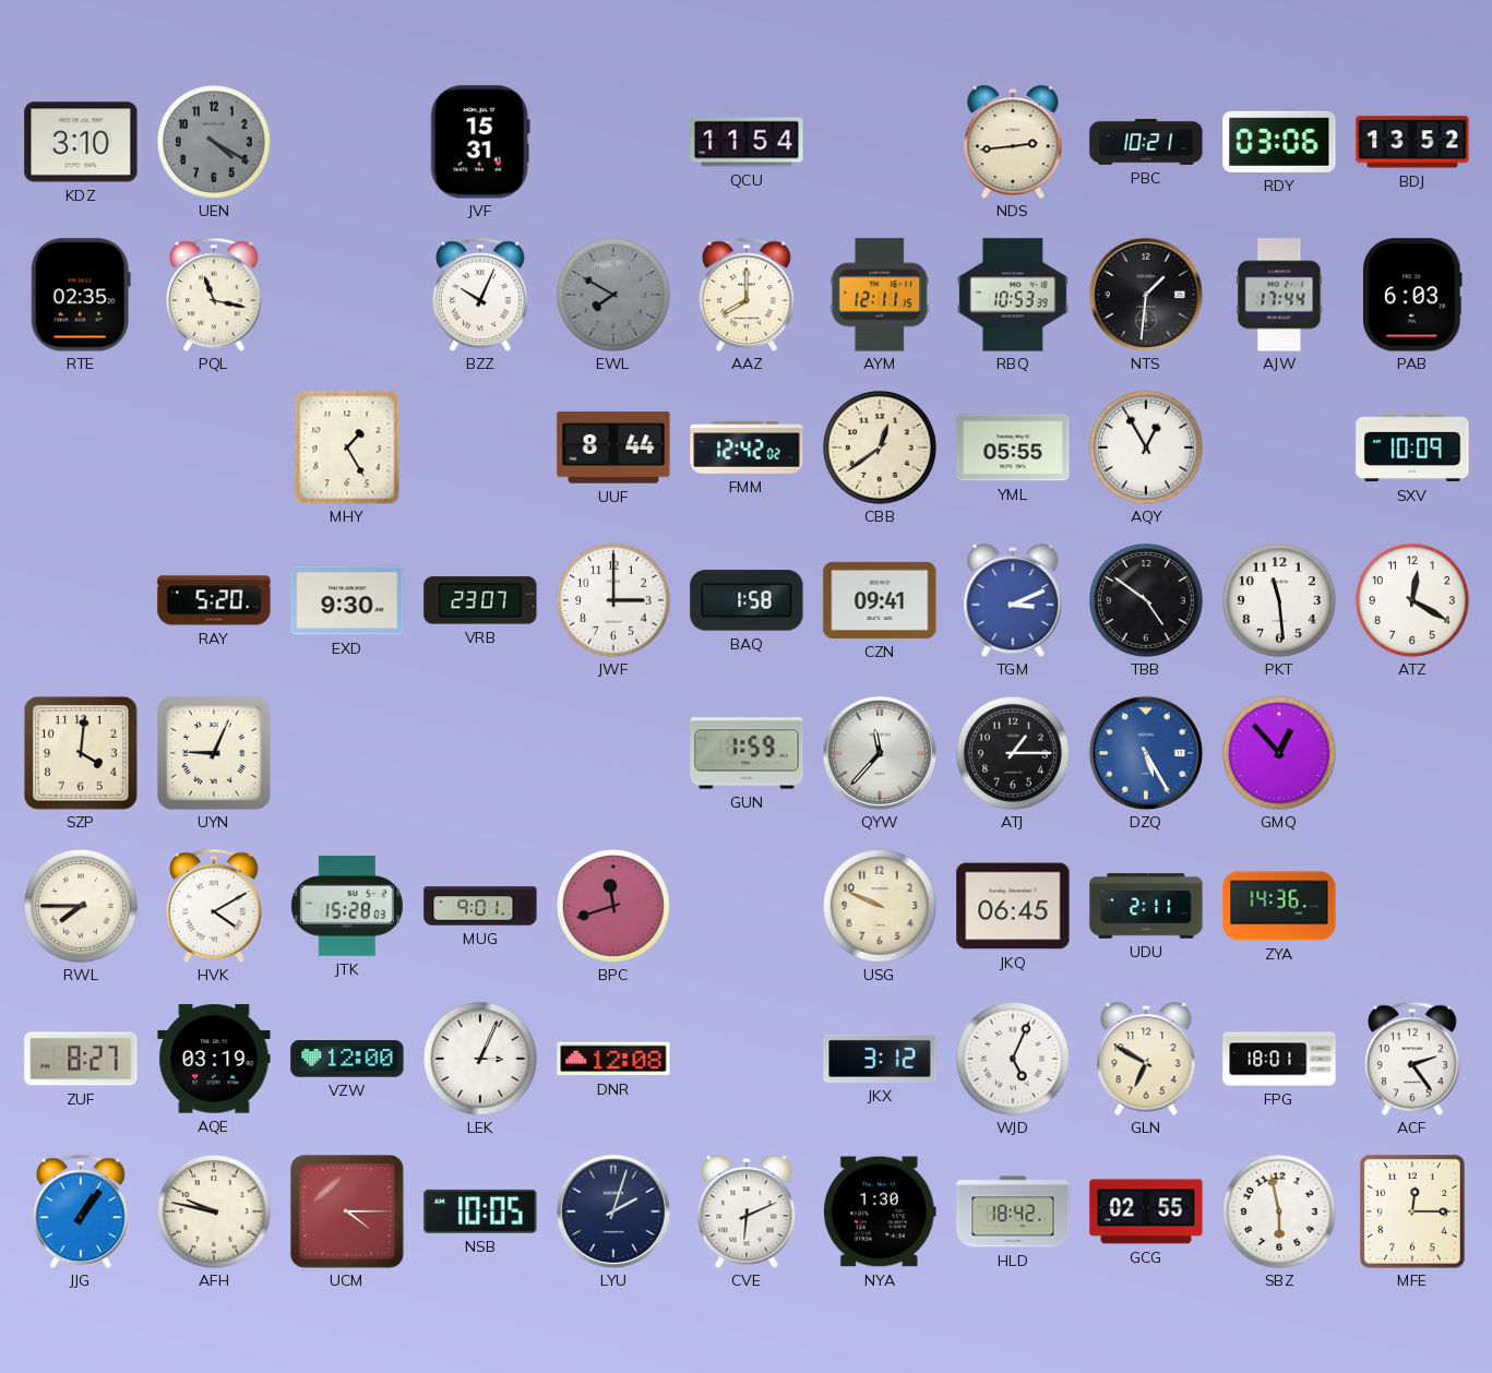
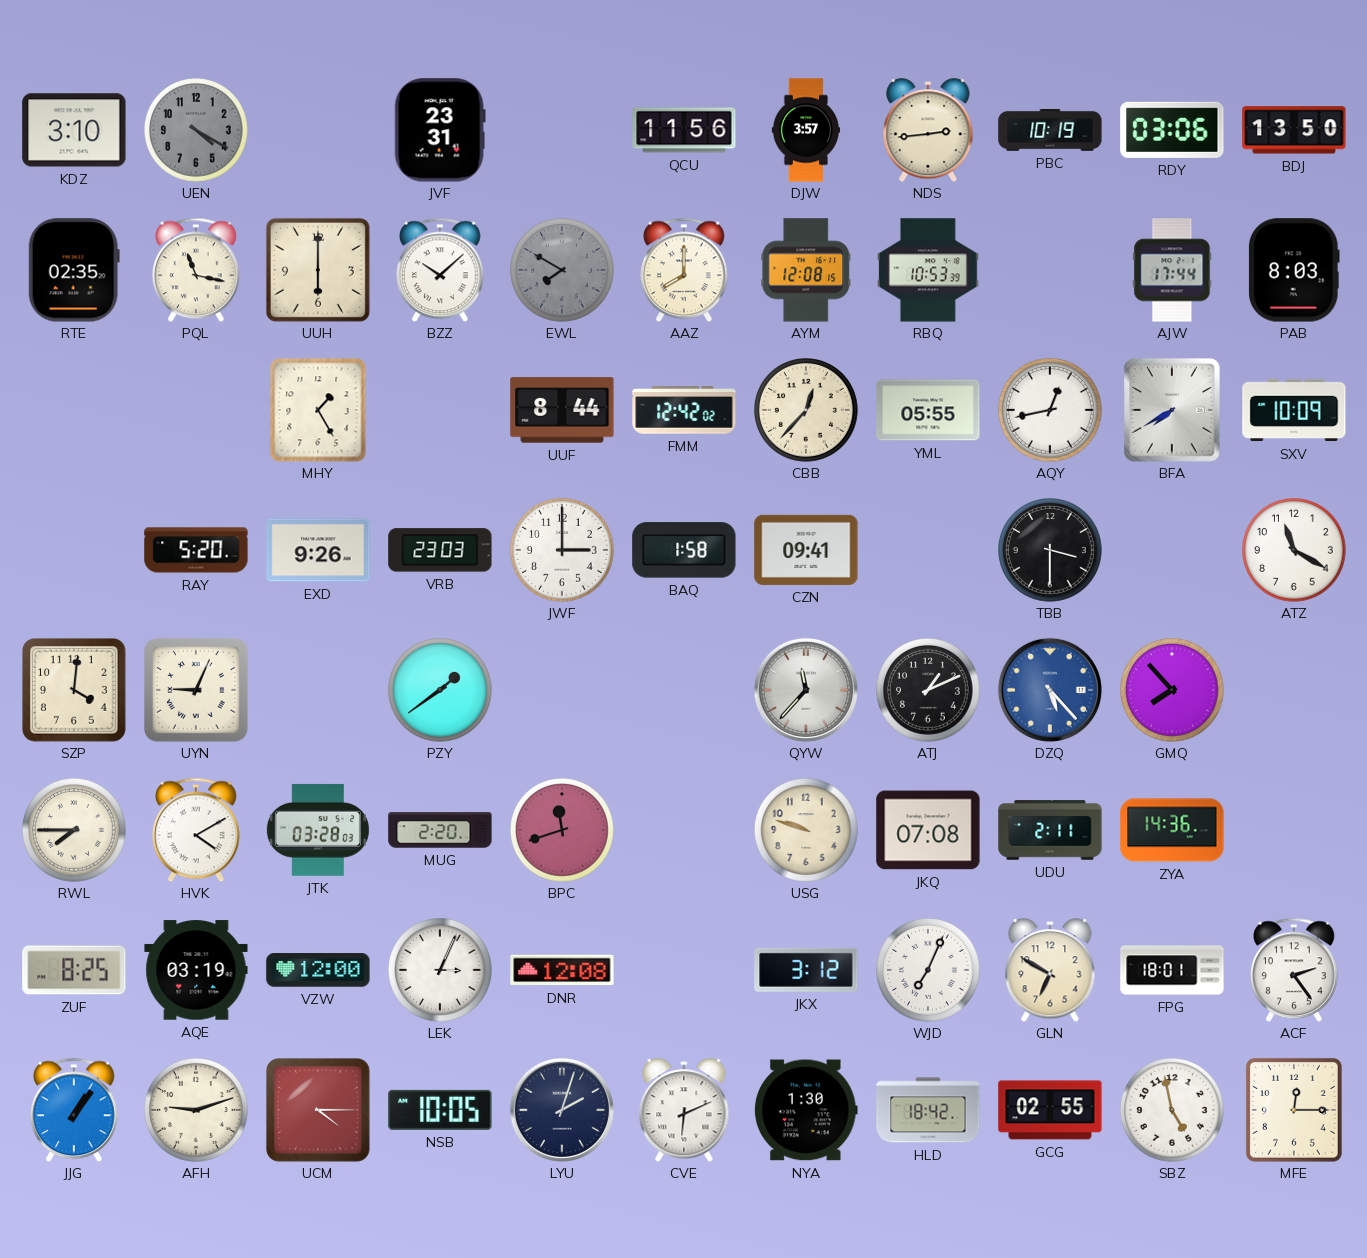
JVF: 15:31 -> 23:31 (440, 130)
QCU: 11:54 -> 11:56 (684, 130)
DJW: none -> 3:57 (806, 130)
PBC: 10:21 -> 10:19 (1050, 130)
BDJ: 13:52 -> 13:50 (1294, 130)
UUH: none -> 6:00 (318, 270)
BZZ: 10:04 -> 10:08 (441, 270)
AYM: 12:11 -> 12:08 (806, 270)
NTS: 1:31 -> none (1146, 295)
PAB: 6:03 -> 8:03 (1295, 270)
CBB: 12:39 -> 12:37 (807, 411)
AQY: 12:55 -> 12:43 (1051, 411)
BFA: none -> 7:40 (1173, 411)
EXD: 9:30 -> 9:26 (318, 550)
VRB: 23:07 -> 23:03 (440, 550)
TGM: 3:11 -> none (1013, 600)
TBB: 4:51 -> 3:30 (1051, 551)
PKT: 11:29 -> none (1280, 601)
ATZ: 12:20 -> 11:20 (1295, 551)
PZY: none -> 1:39 (441, 691)
GUN: 1:59 -> none (747, 753)
ATJ: 1:15 -> 1:11 (929, 691)
DZQ: 5:25 -> 5:23 (1050, 690)
GMQ: 12:53 -> 7:53 (1173, 691)
JTK: 15:28 -> 03:28 (318, 830)
MUG: 9:01 -> 2:20 (440, 830)
USG: 9:49 -> 9:48 (807, 831)
JKQ: 06:45 -> 07:08 (928, 830)
ZUF: 8:27 -> 8:25 (74, 970)
WJD: 5:04 -> 7:04 (929, 971)
AFH: 9:47 -> 9:12 (197, 1111)
SBZ: 5:58 -> 4:58 (1173, 1111)
